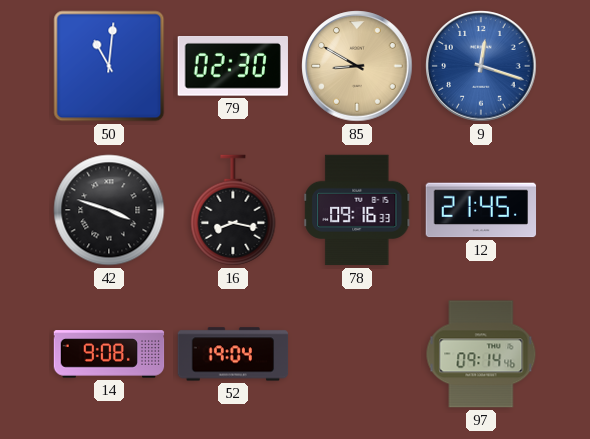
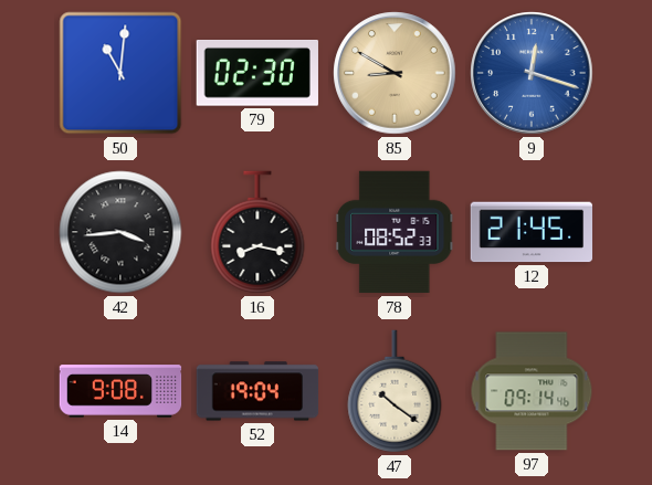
42: 3:48 -> 3:44 (120, 232)
78: 09:16 -> 08:52 (395, 232)
47: none -> 10:21 (395, 391)
